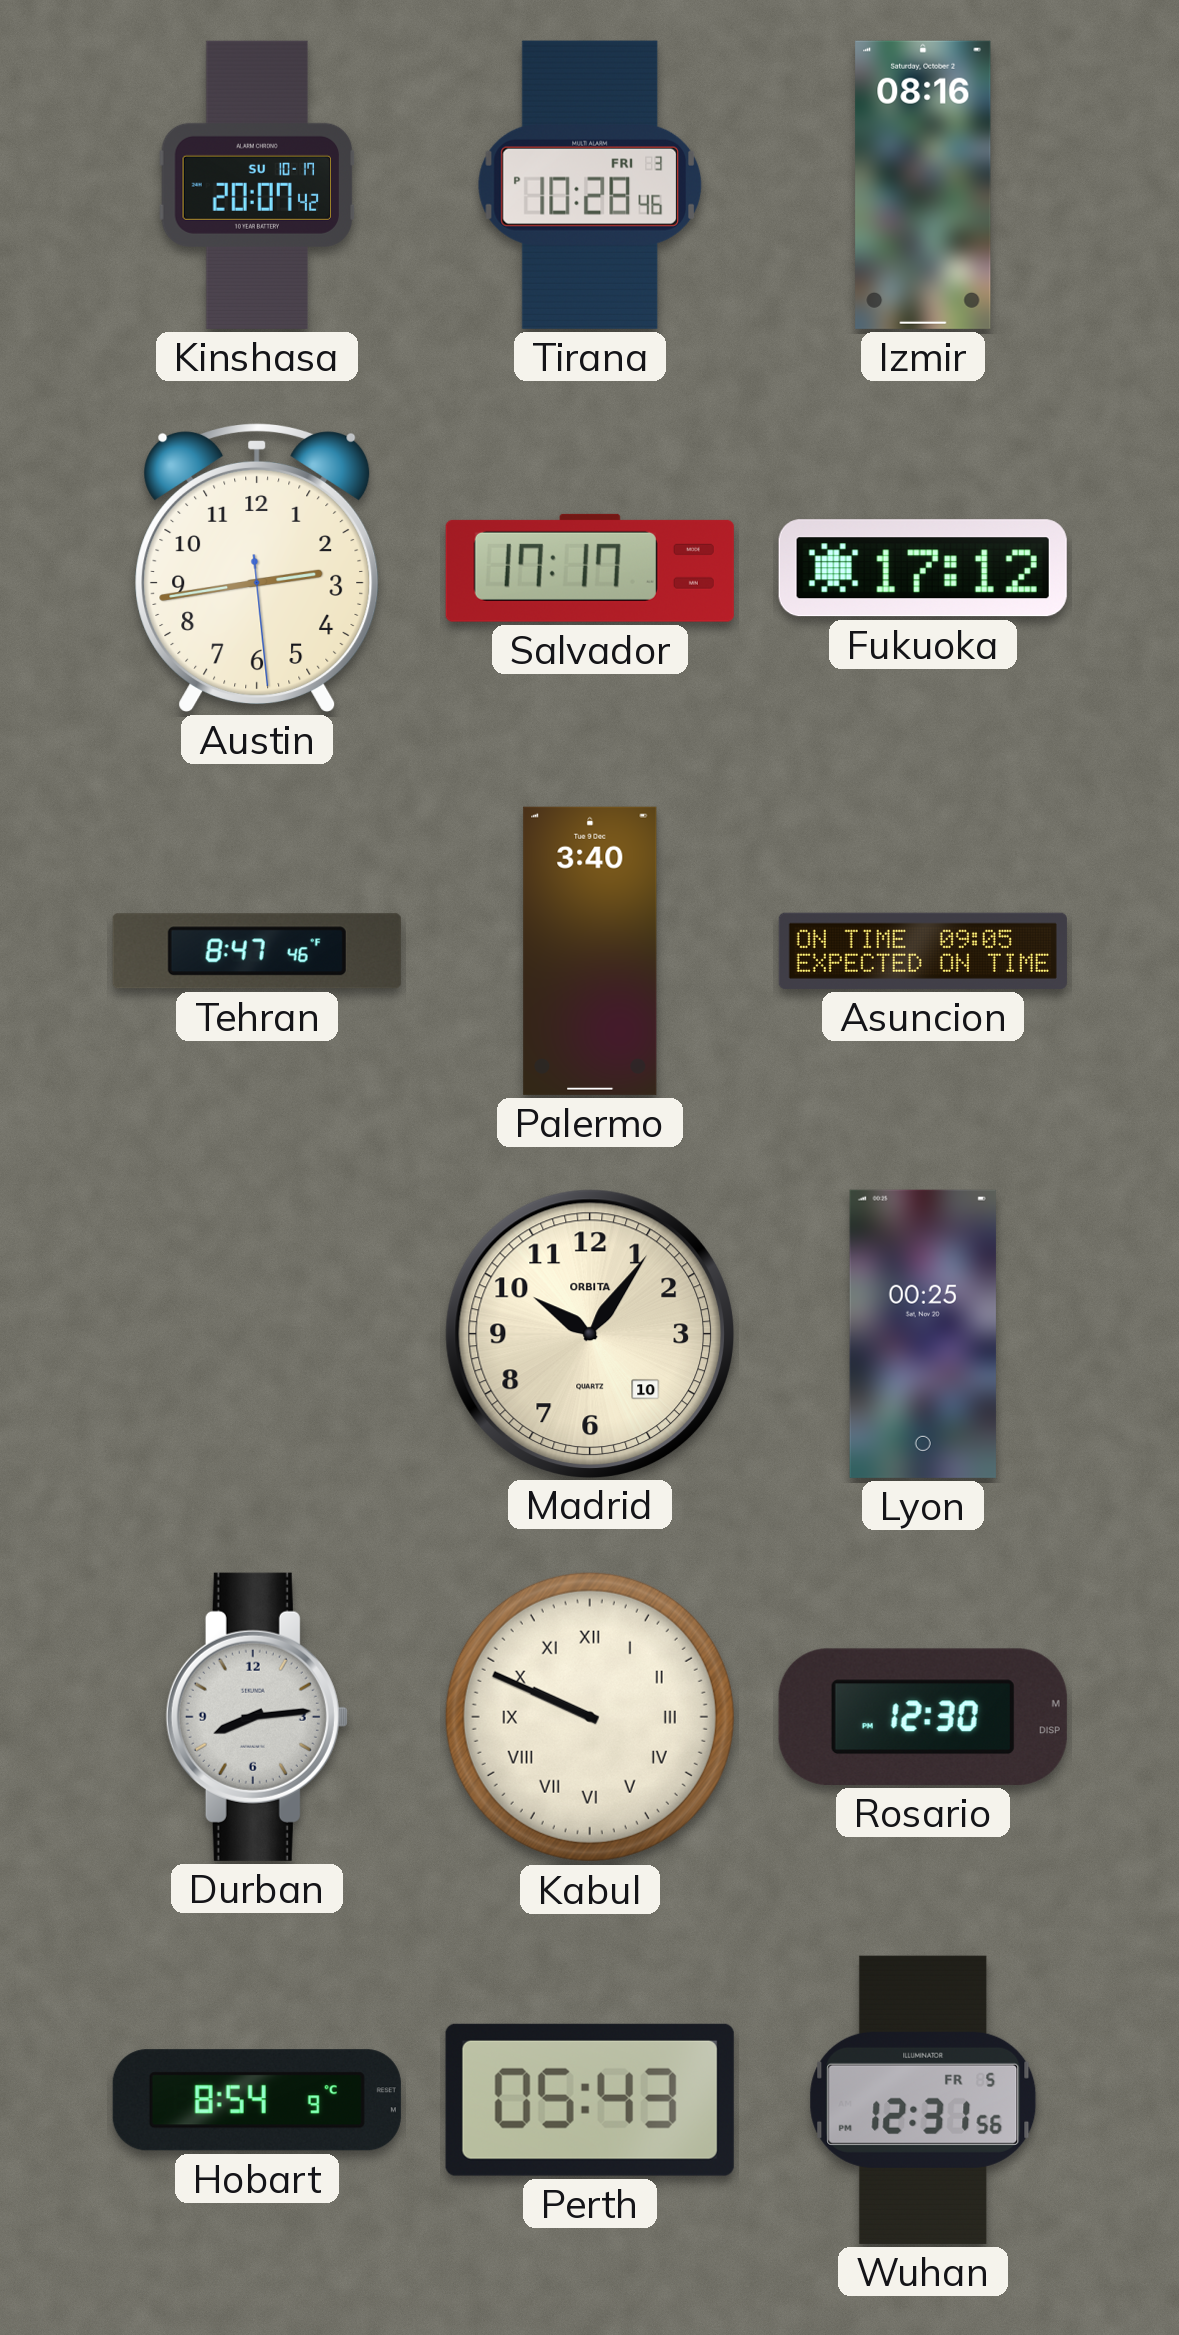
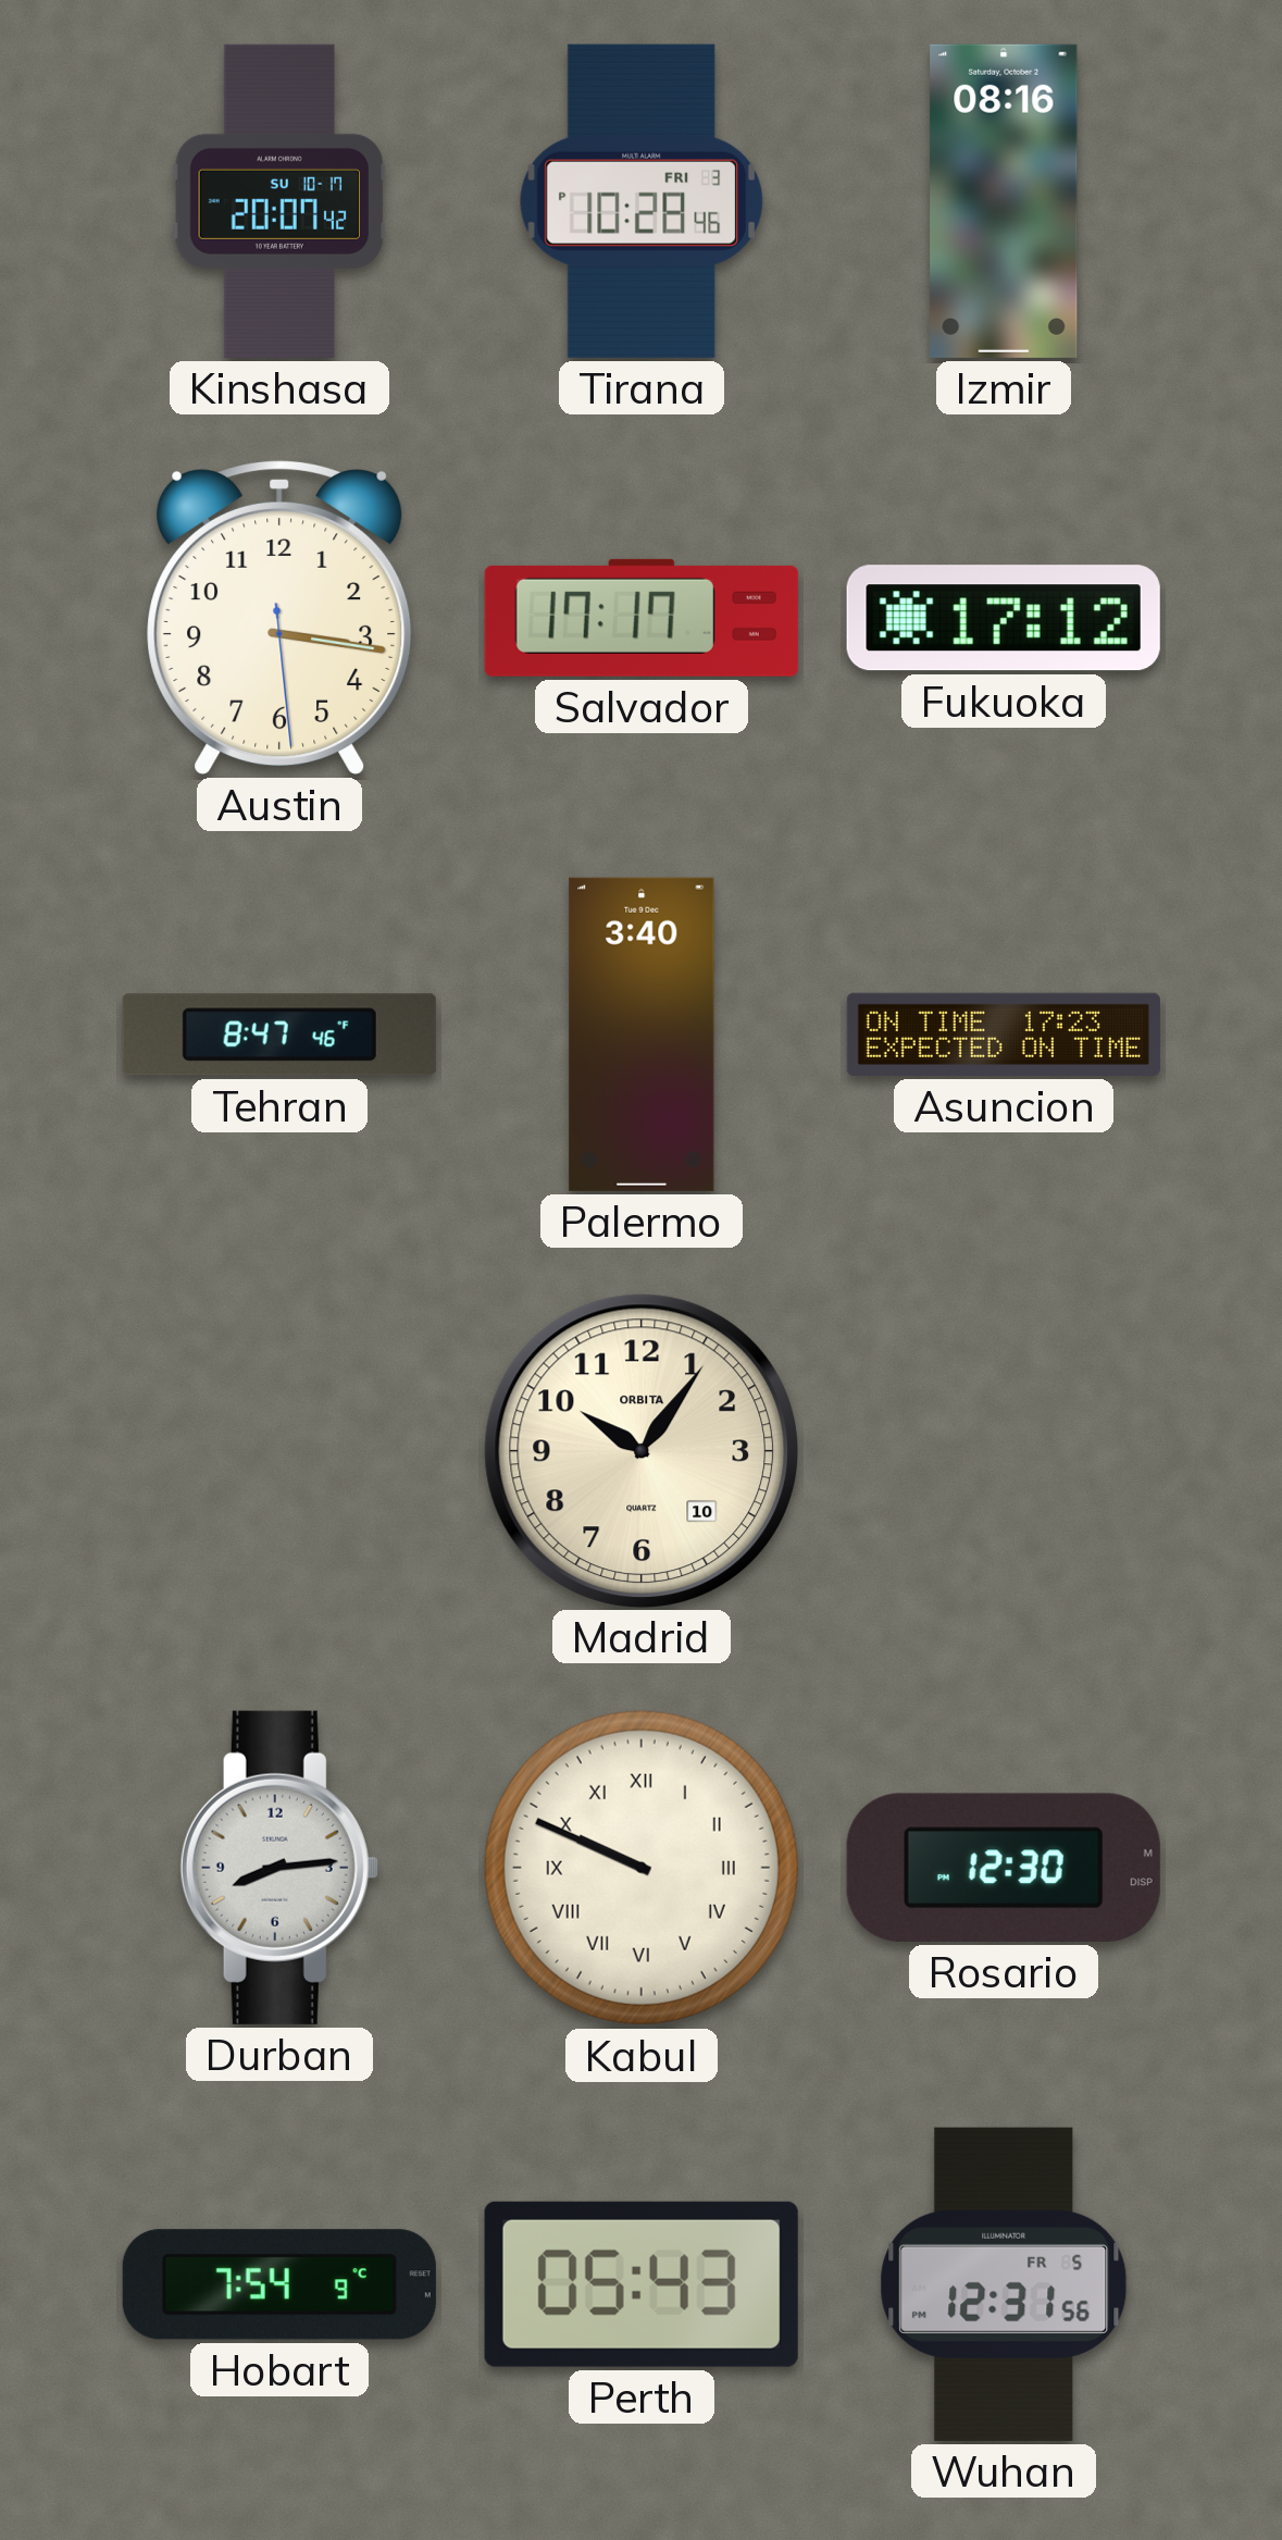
Austin: 2:43 -> 3:16 (279, 617)
Asuncion: 09:05 -> 17:23 (1004, 1034)
Lyon: 00:25 -> none (923, 1334)
Hobart: 8:54 -> 7:54 (279, 2284)
